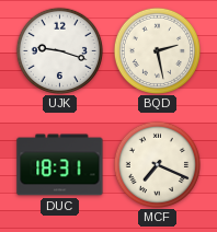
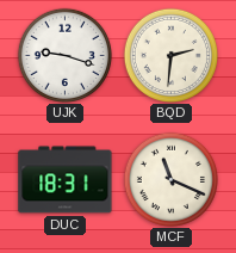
BQD: 2:28 -> 2:31 (170, 55)
MCF: 7:19 -> 11:19 (170, 179)
